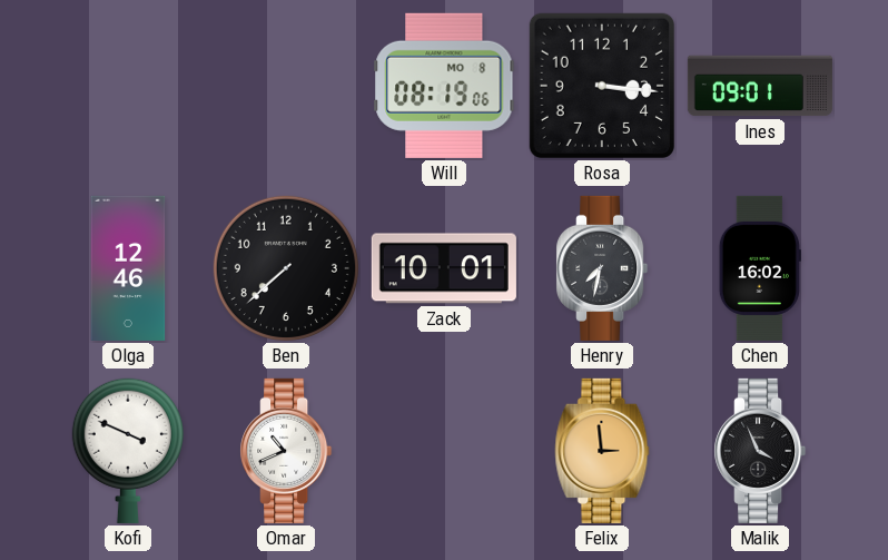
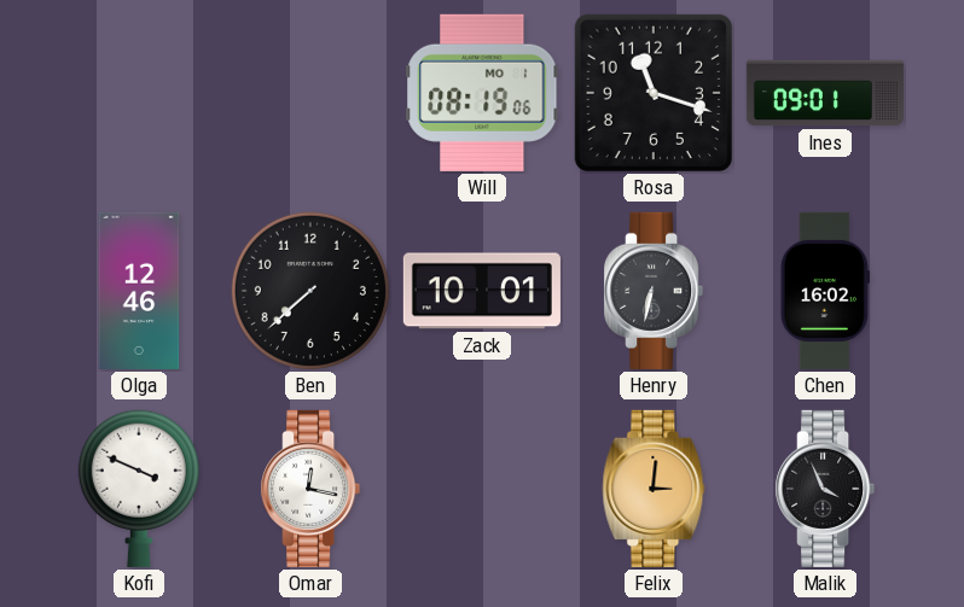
Will date: MO 8 -> MO 1 (482, 93)
Rosa: 3:16 -> 11:18 (654, 93)
Henry: 7:32 -> 6:32 (654, 291)
Omar: 10:41 -> 12:17 (310, 489)
Felix: 2:59 -> 3:01 (654, 489)
